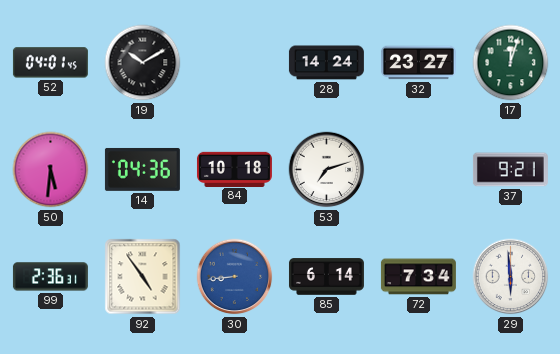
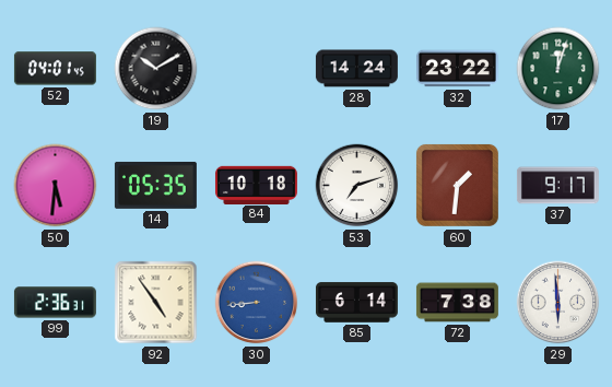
32: 23:27 -> 23:22 (457, 69)
14: 04:36 -> 05:35 (155, 185)
60: none -> 1:31 (457, 185)
37: 9:21 -> 9:17 (557, 186)
72: 7:34 -> 7:38 (457, 303)
